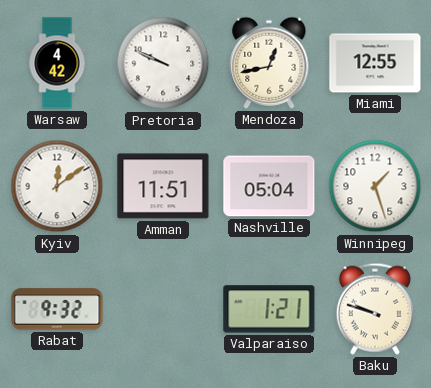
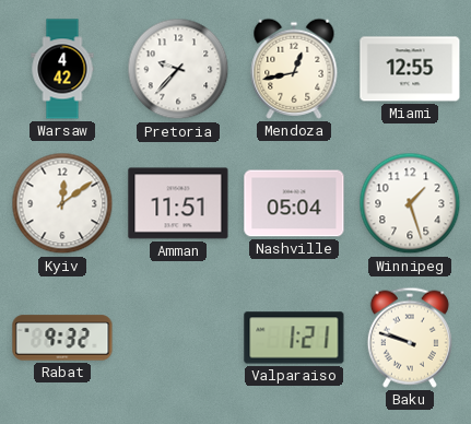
Pretoria: 9:49 -> 9:37 (178, 69)
